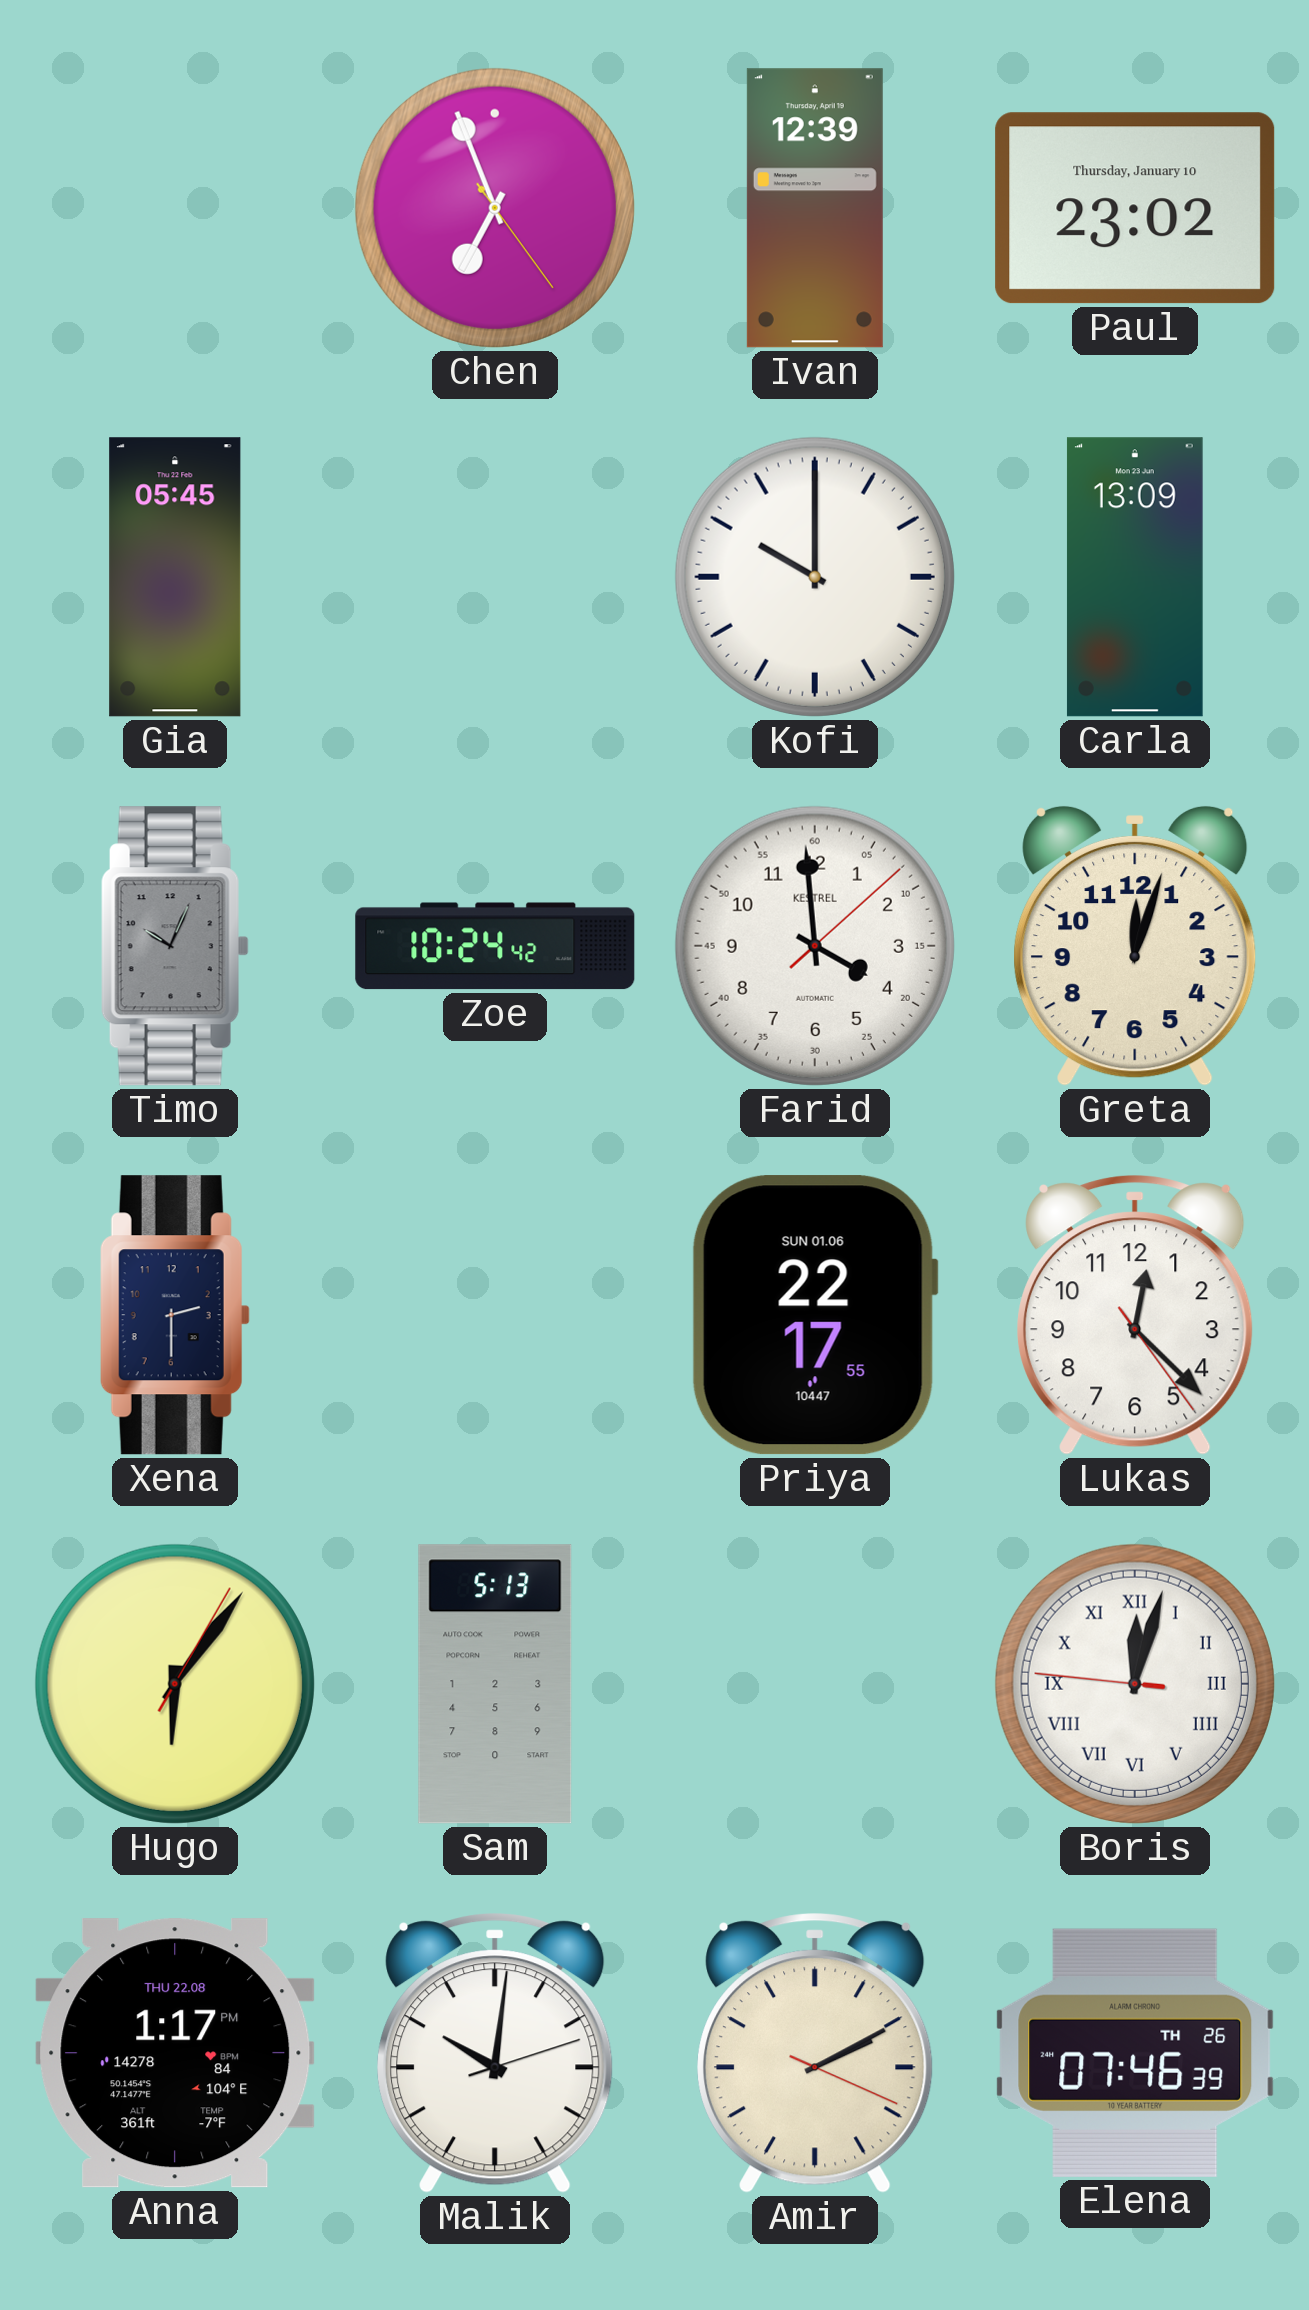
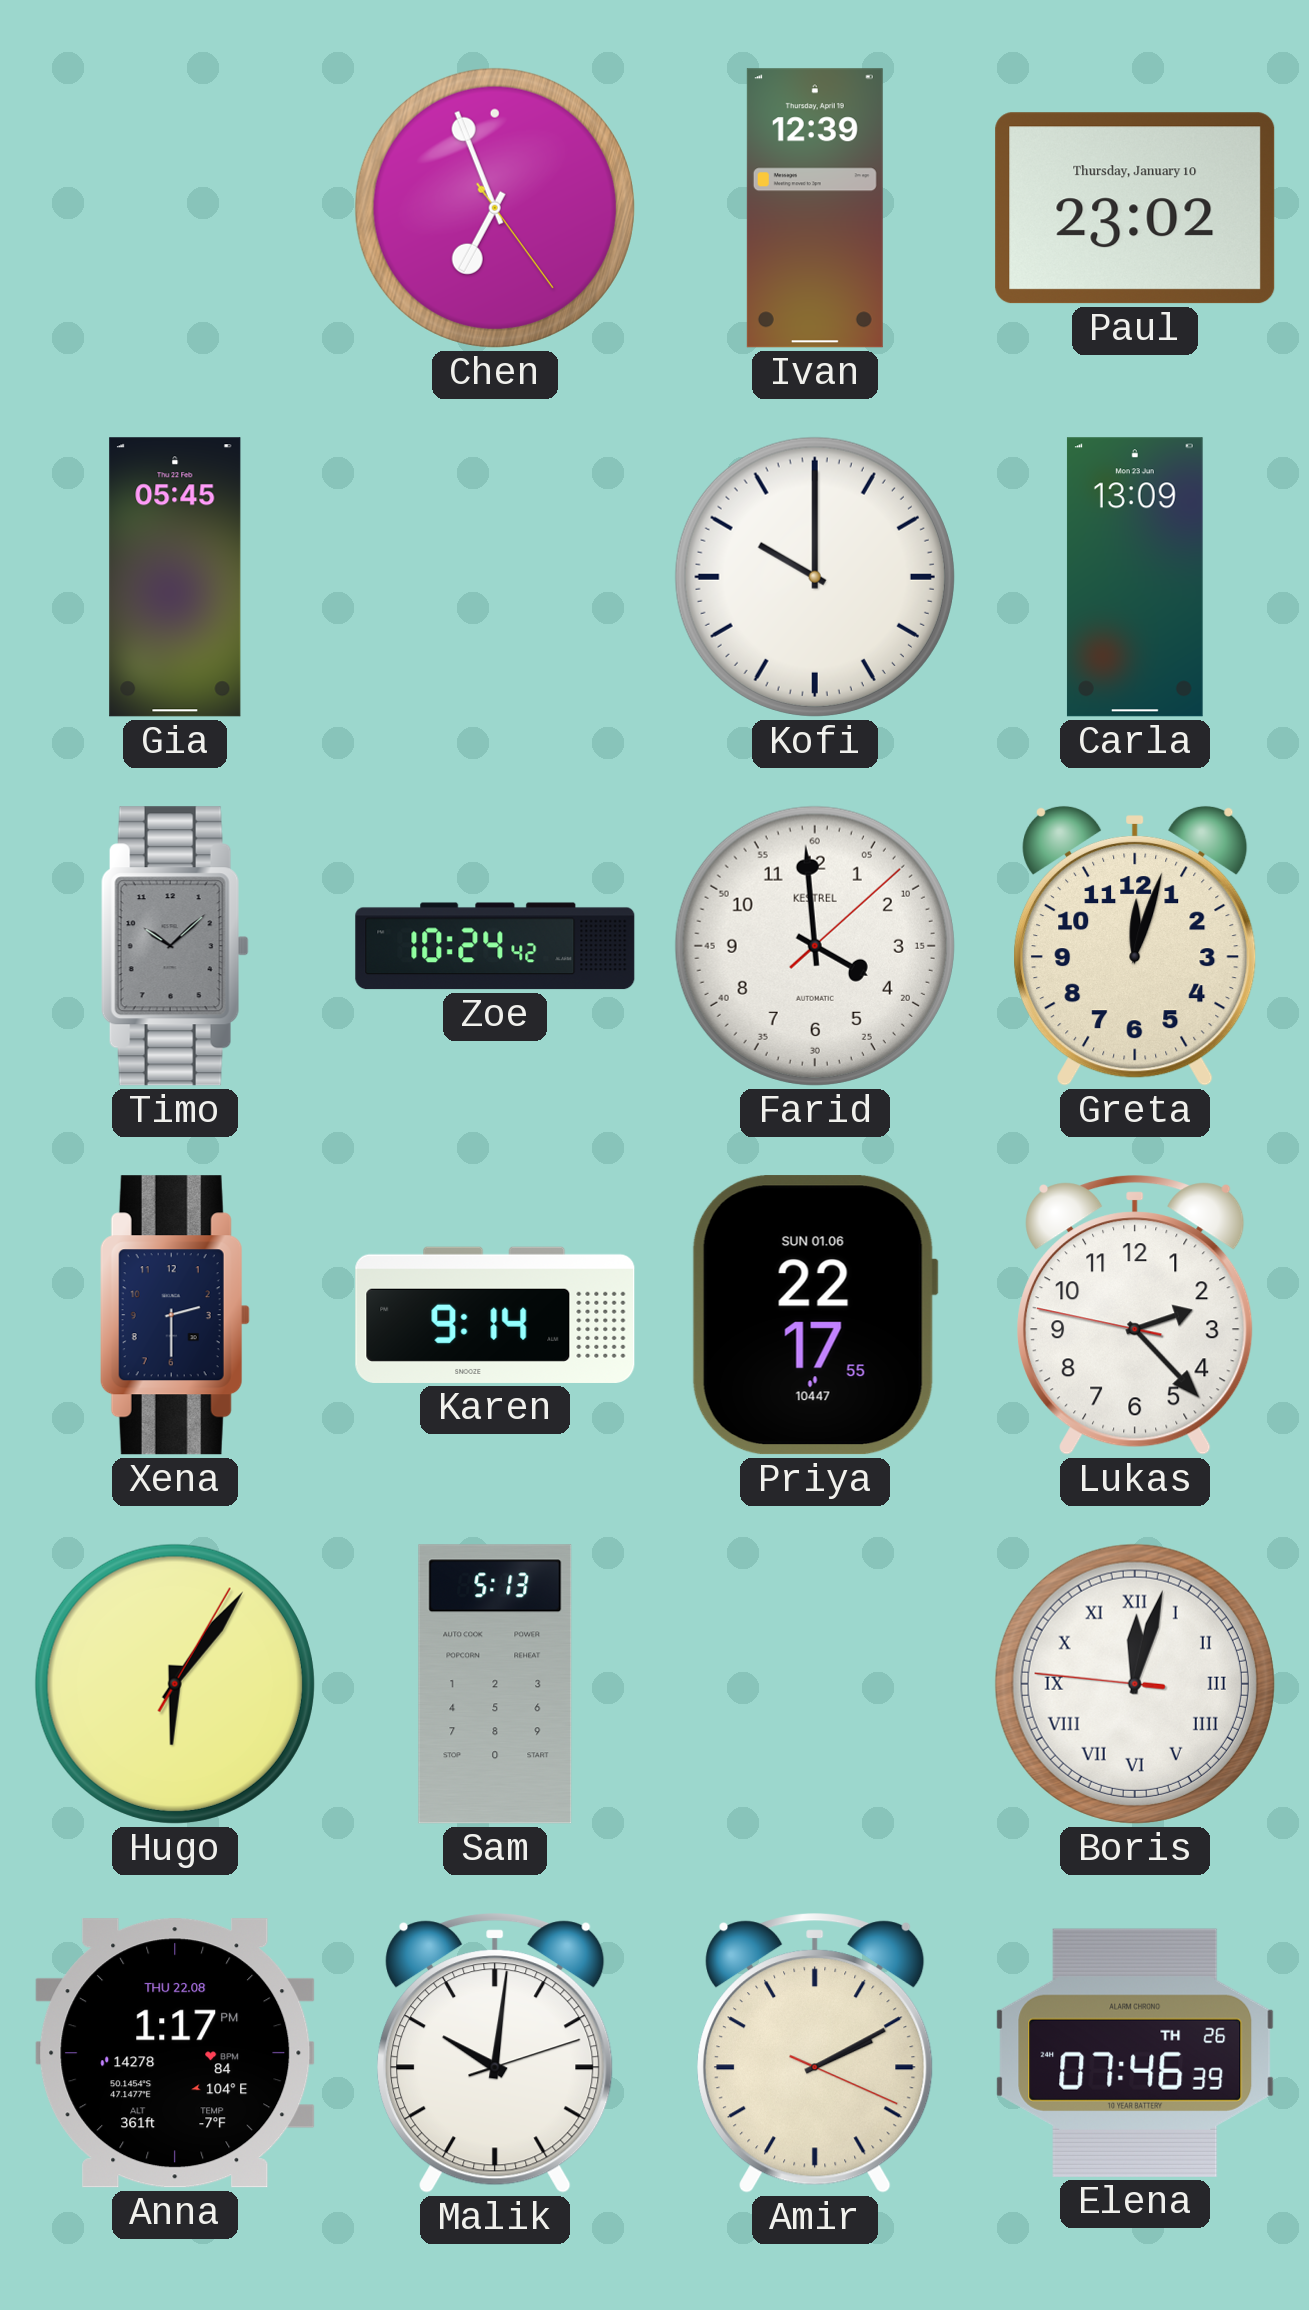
Timo: 10:04 -> 10:08 (175, 946)
Karen: none -> 9:14 (495, 1315)
Lukas: 12:22 -> 2:22 (1135, 1315)
